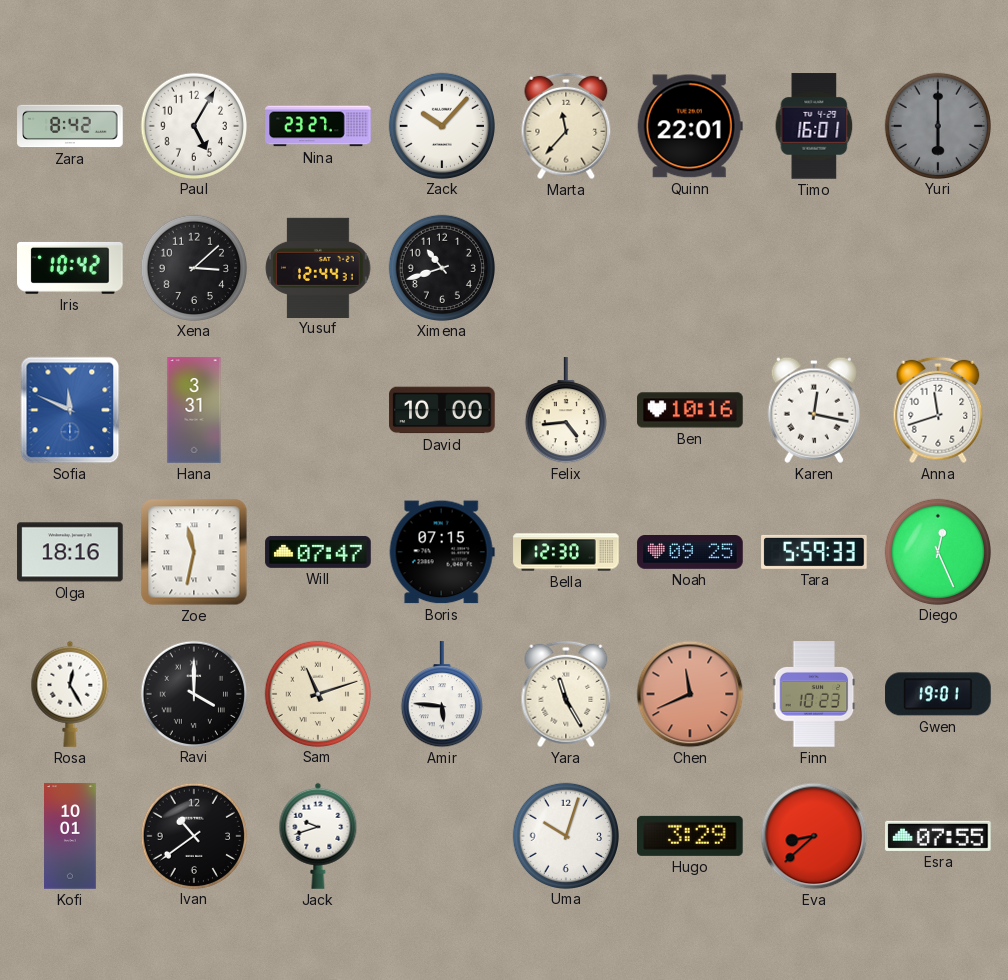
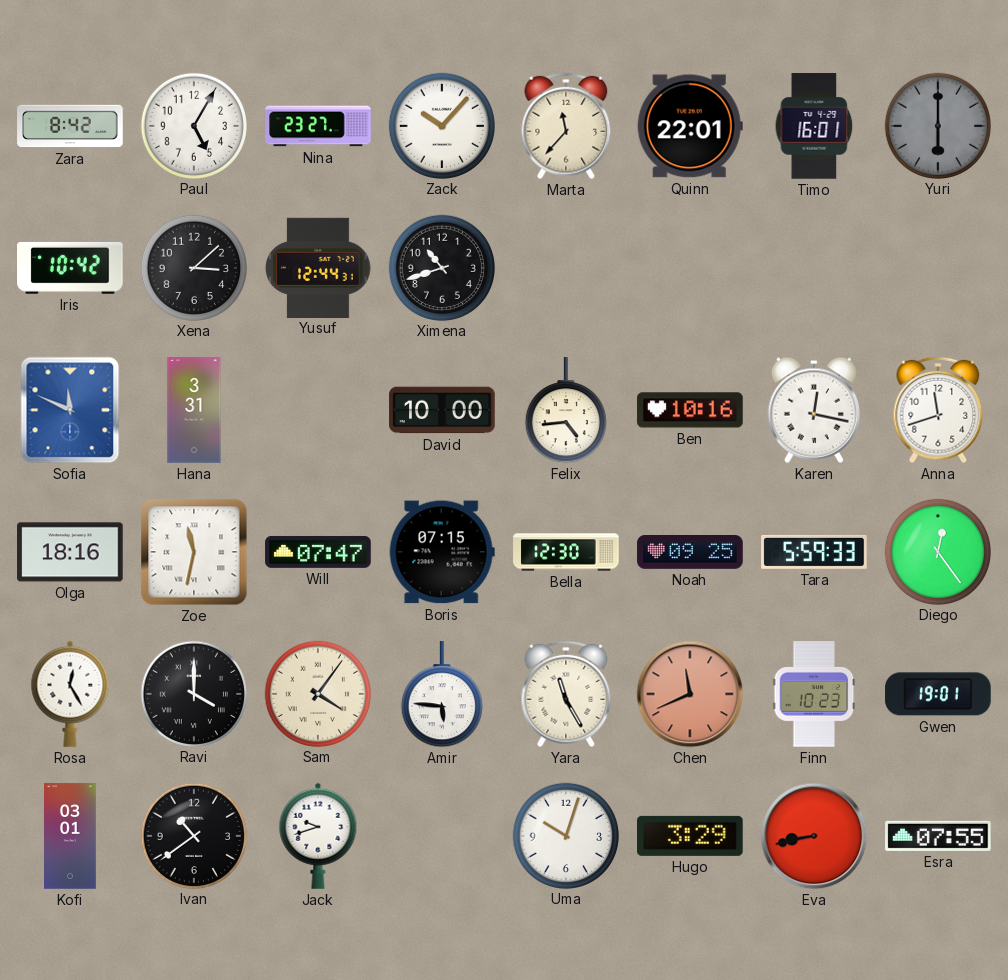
Diego: 12:26 -> 12:24 (937, 551)
Sam: 11:12 -> 4:06 (317, 693)
Kofi: 10:01 -> 03:01 (71, 836)
Eva: 8:38 -> 8:43 (814, 836)
